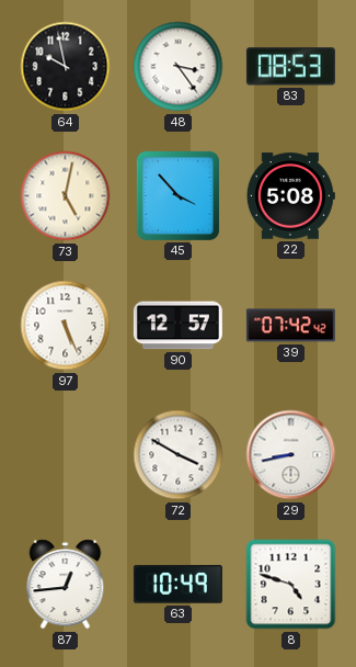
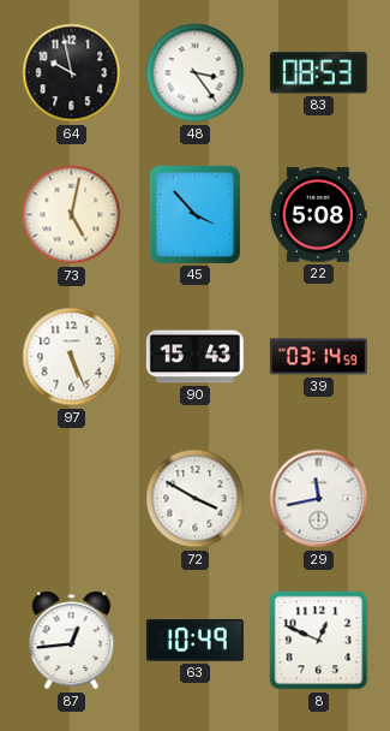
90: 12:57 -> 15:43 (194, 357)
39: 07:42 -> 03:14 (318, 357)
29: 8:43 -> 11:43 (319, 499)
8: 4:48 -> 12:49 (319, 641)
